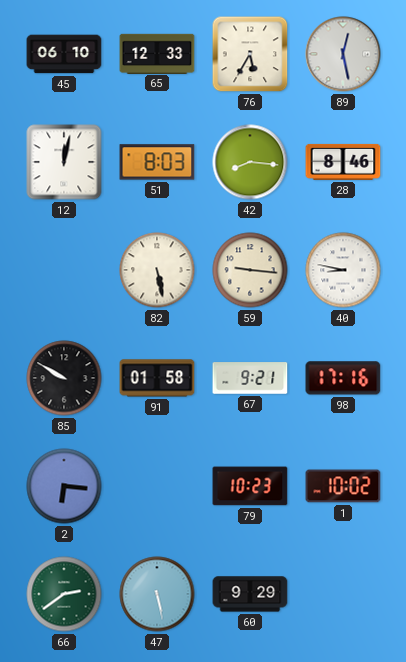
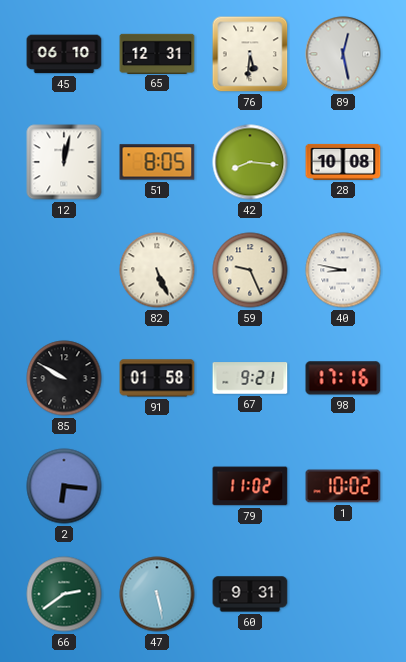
65: 12:33 -> 12:31 (157, 53)
76: 5:35 -> 5:31 (250, 54)
51: 8:03 -> 8:05 (157, 162)
28: 8:46 -> 10:08 (343, 162)
82: 5:28 -> 5:26 (157, 270)
59: 9:16 -> 9:26 (250, 270)
79: 10:23 -> 11:02 (250, 486)
60: 9:29 -> 9:31 (250, 594)
